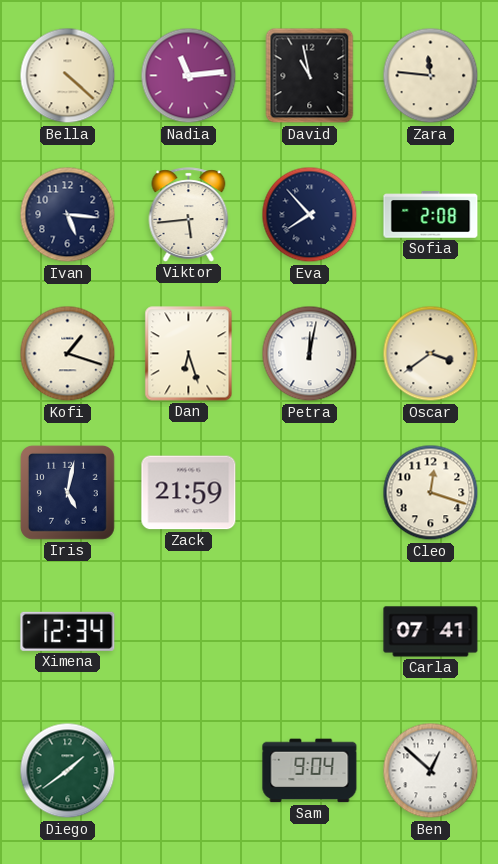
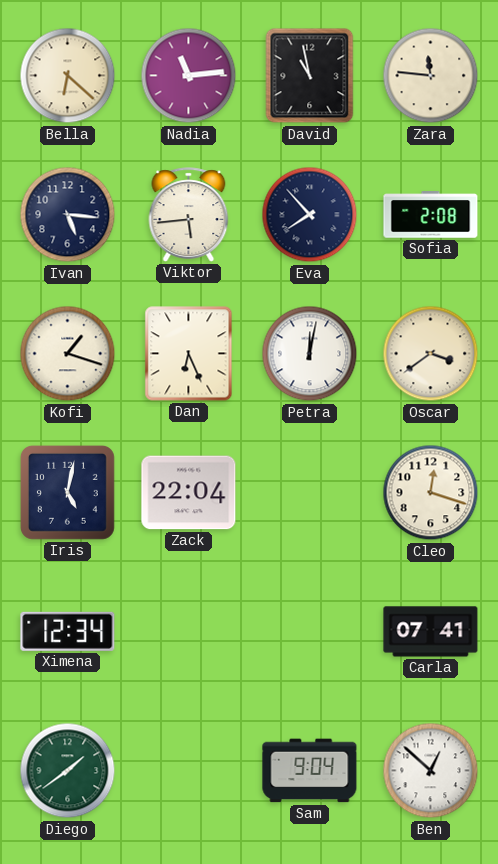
Bella: 4:22 -> 6:22 (68, 76)
Dan: 6:27 -> 6:26 (189, 354)
Zack: 21:59 -> 22:04 (189, 493)
